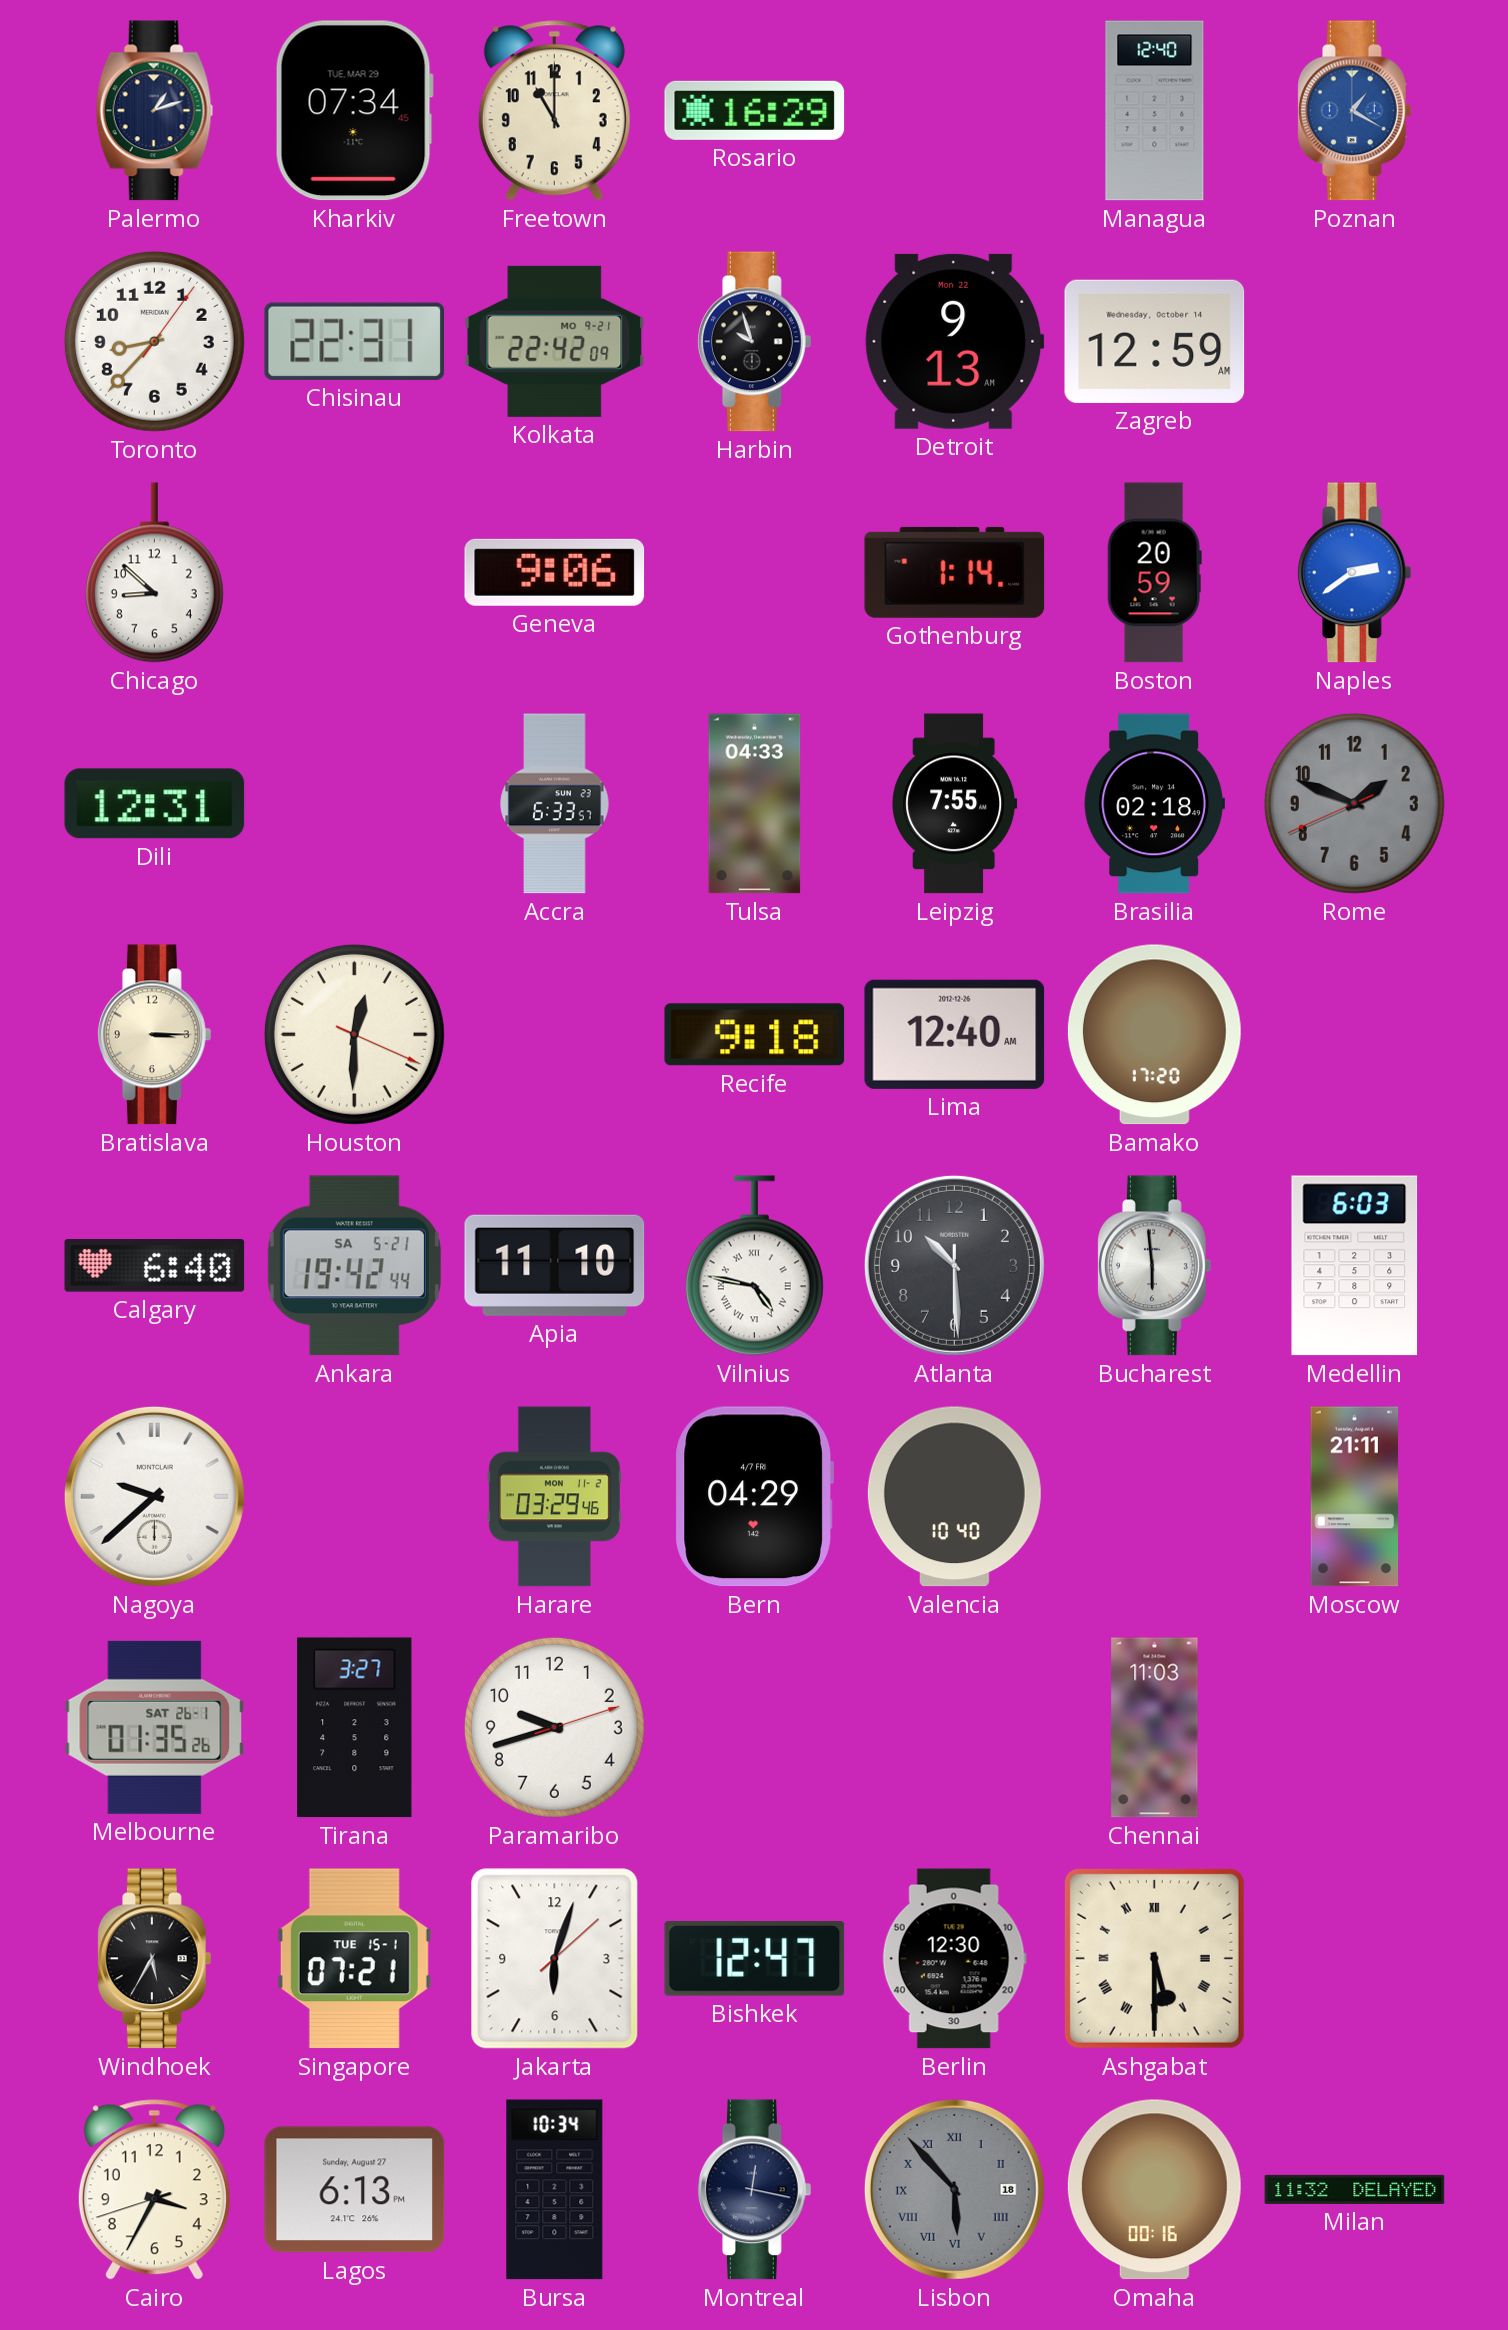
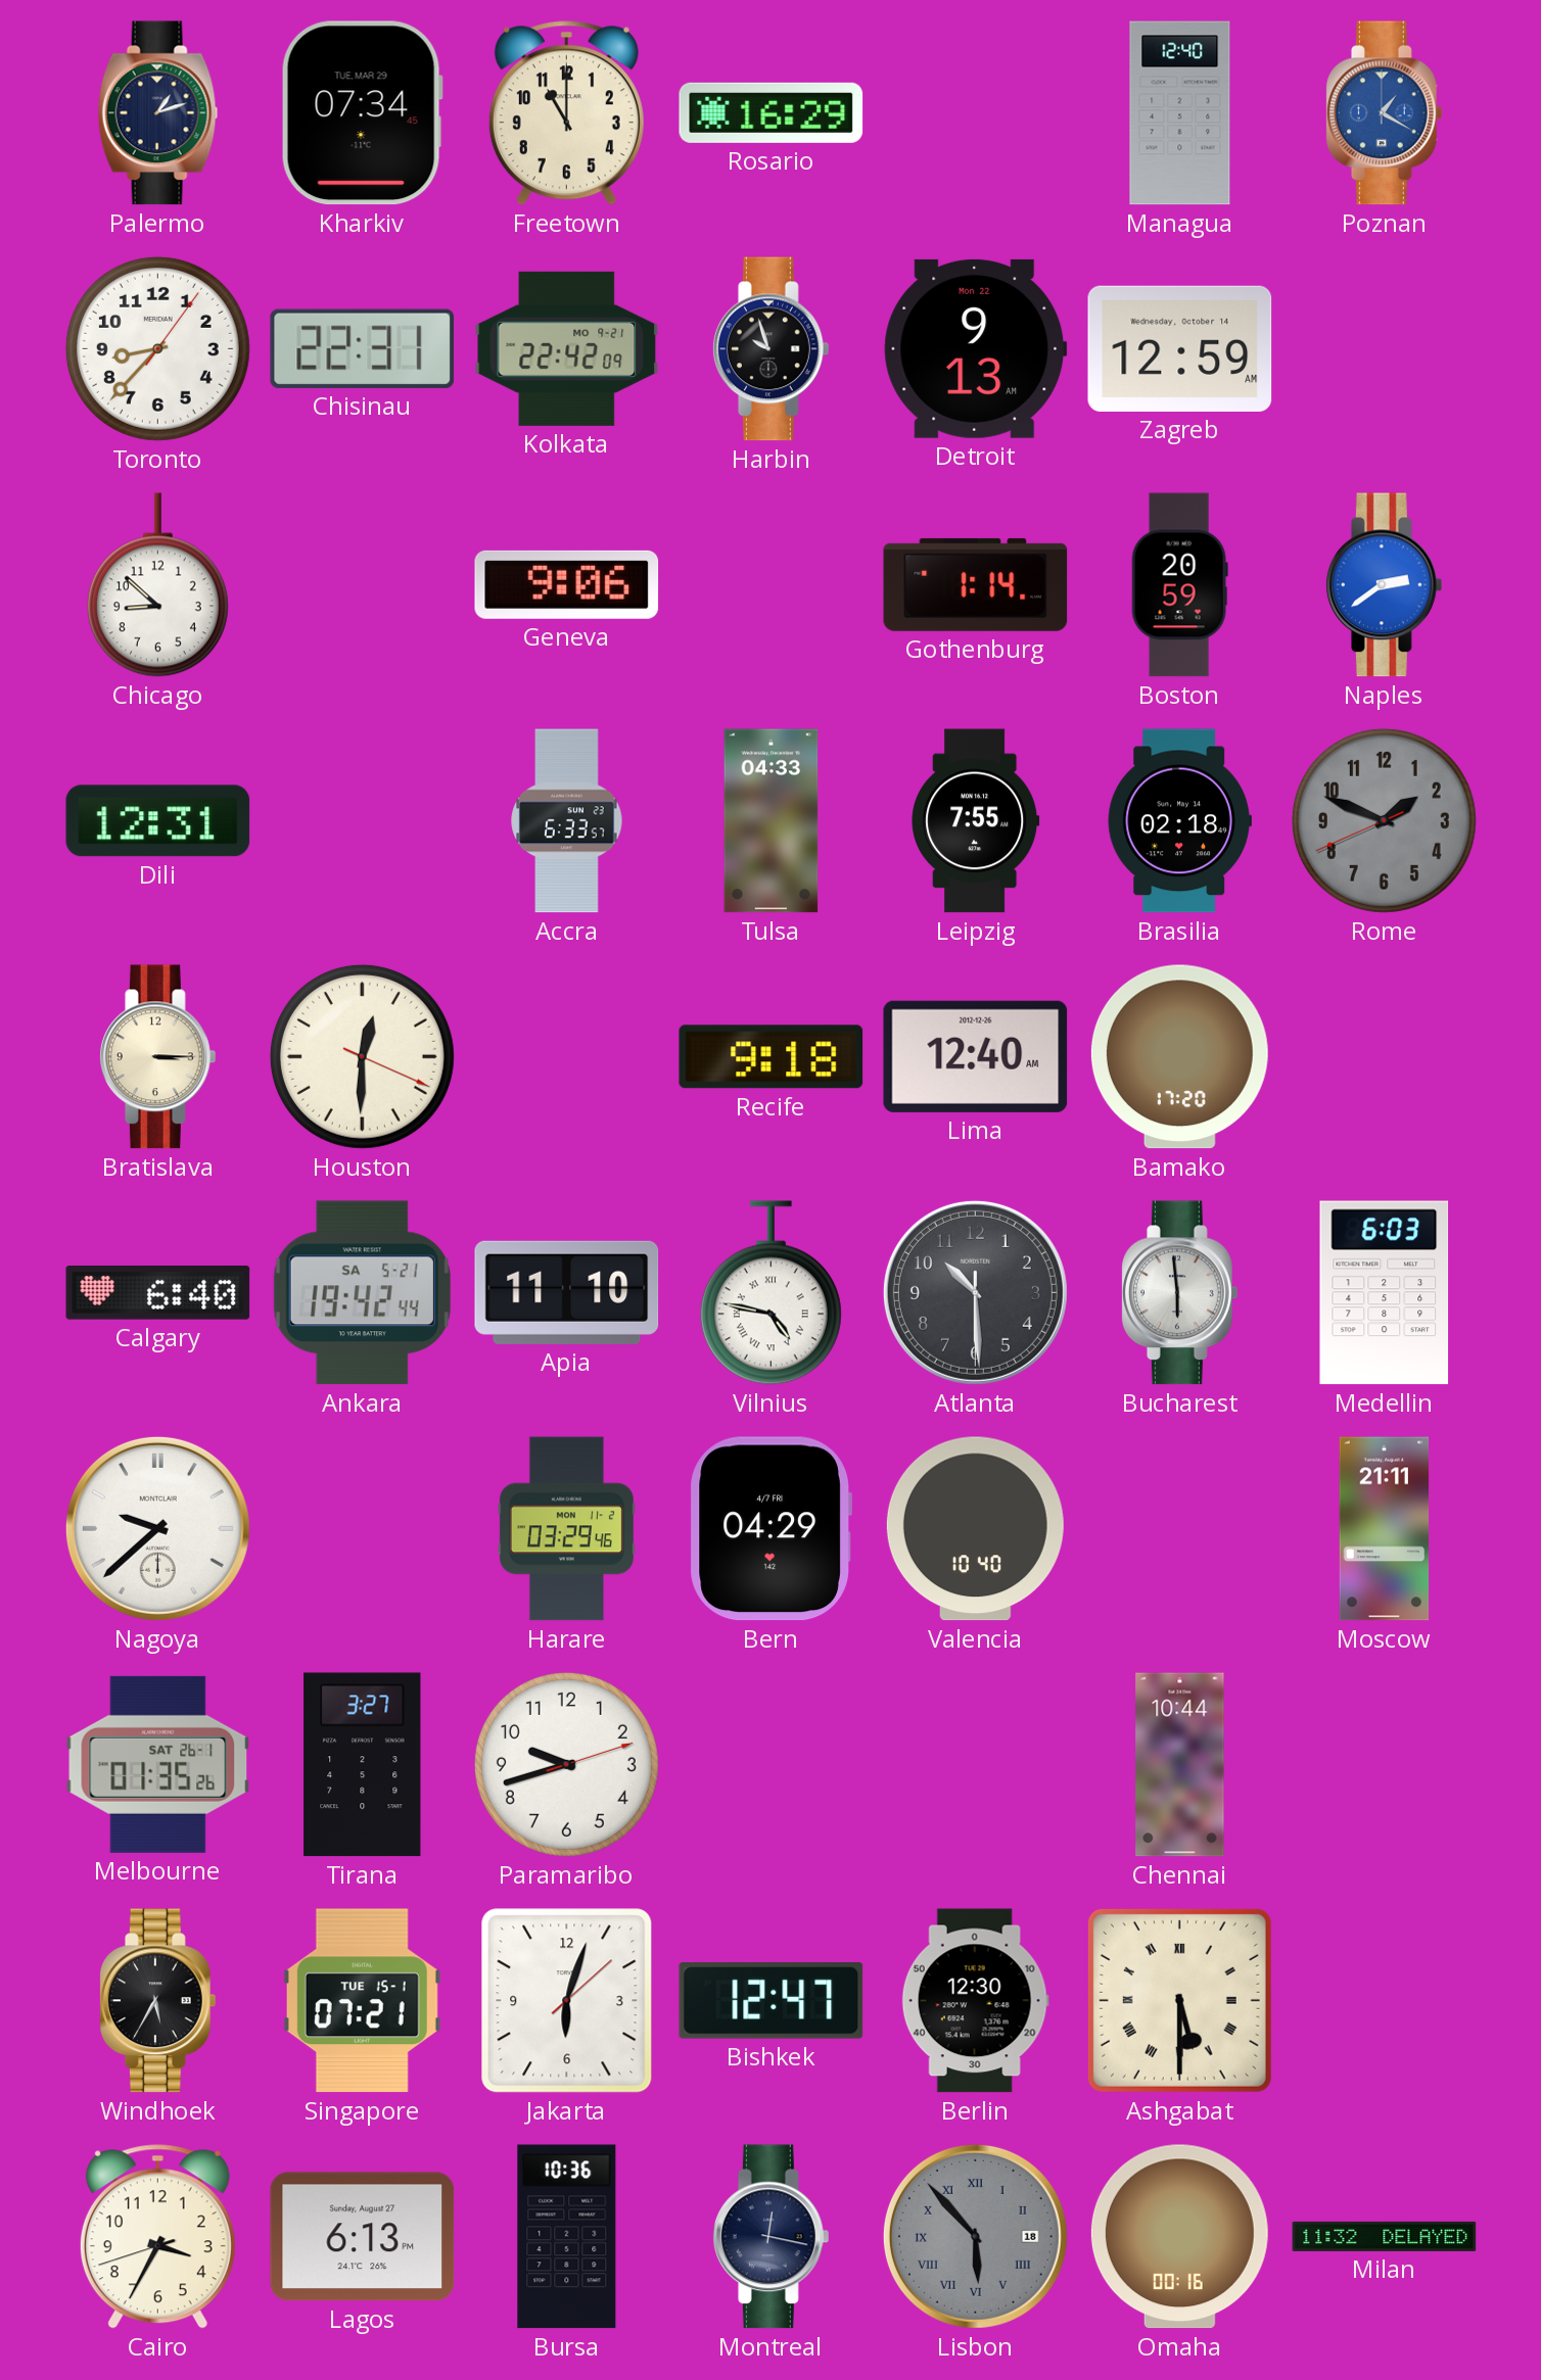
Chennai: 11:03 -> 10:44 (1180, 1765)
Bursa: 10:34 -> 10:36 (567, 2237)
